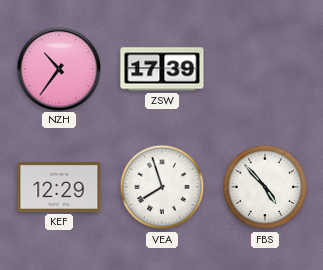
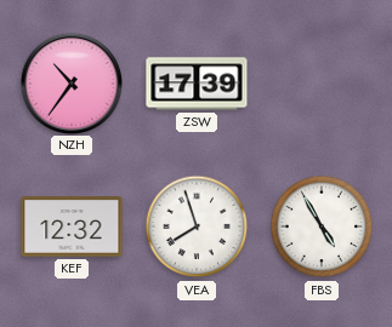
KEF: 12:29 -> 12:32 (72, 228)
FBS: 4:53 -> 4:55 (322, 226)
